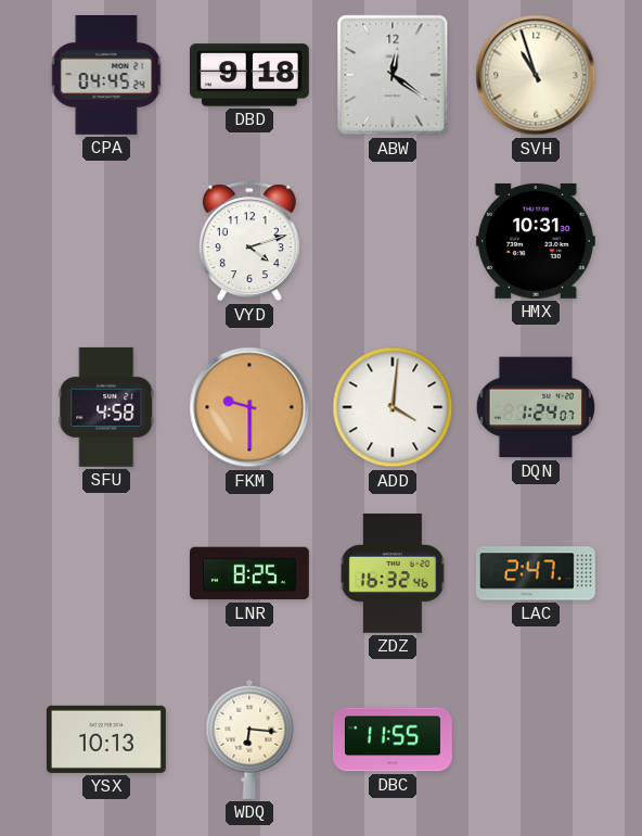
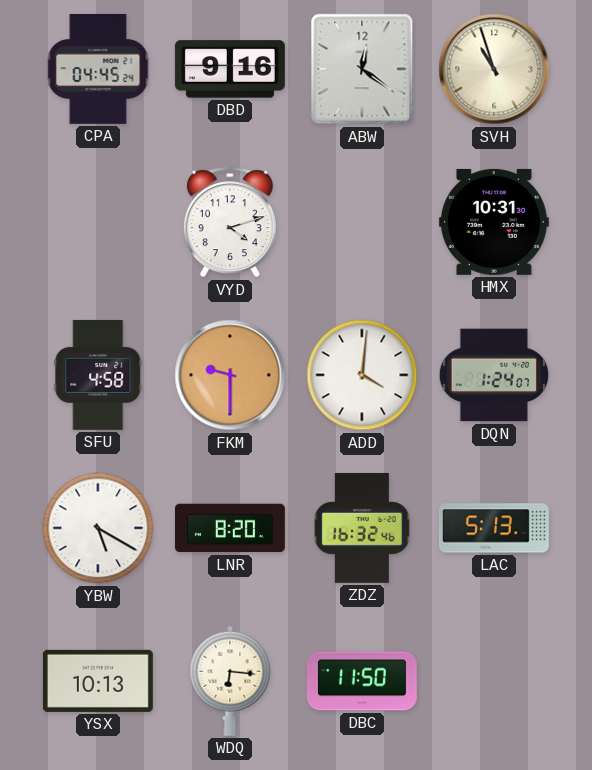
DBD: 9:18 -> 9:16 (230, 69)
YBW: none -> 5:20 (98, 528)
LNR: 8:25 -> 8:20 (230, 528)
LAC: 2:47 -> 5:13 (494, 528)
DBC: 11:55 -> 11:50 (362, 681)
